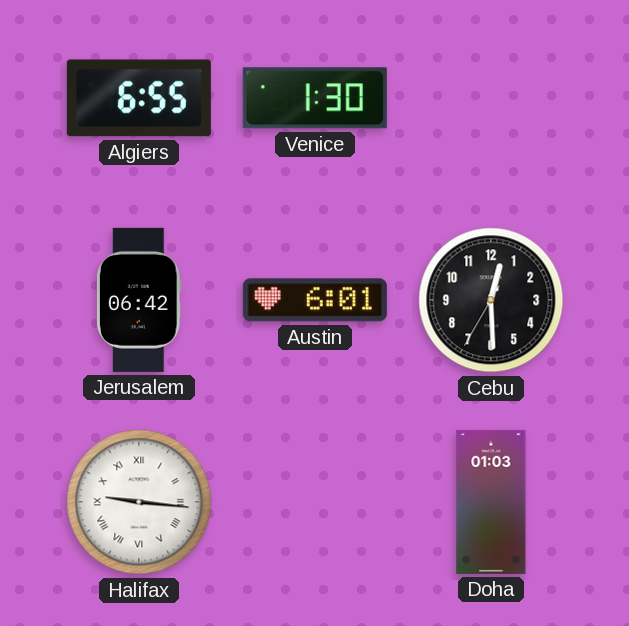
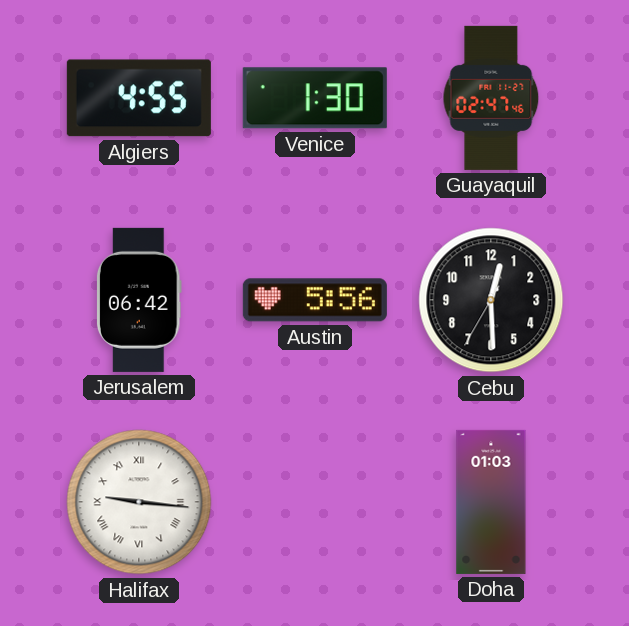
Algiers: 6:55 -> 4:55 (139, 98)
Guayaquil: none -> 02:47 (491, 98)
Austin: 6:01 -> 5:56 (315, 300)
